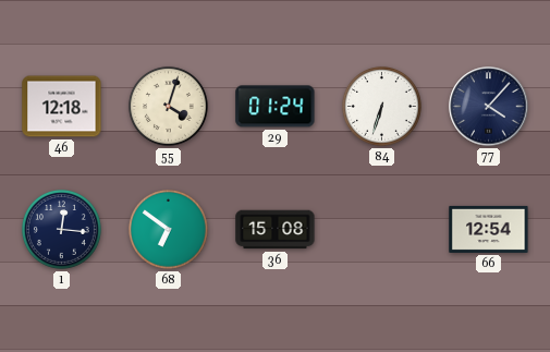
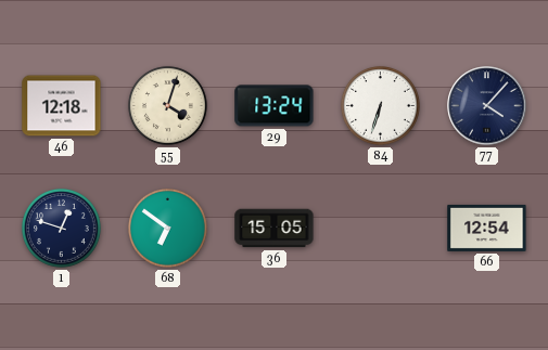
29: 01:24 -> 13:24 (275, 106)
1: 12:16 -> 12:48 (61, 228)
36: 15:08 -> 15:05 (275, 229)
